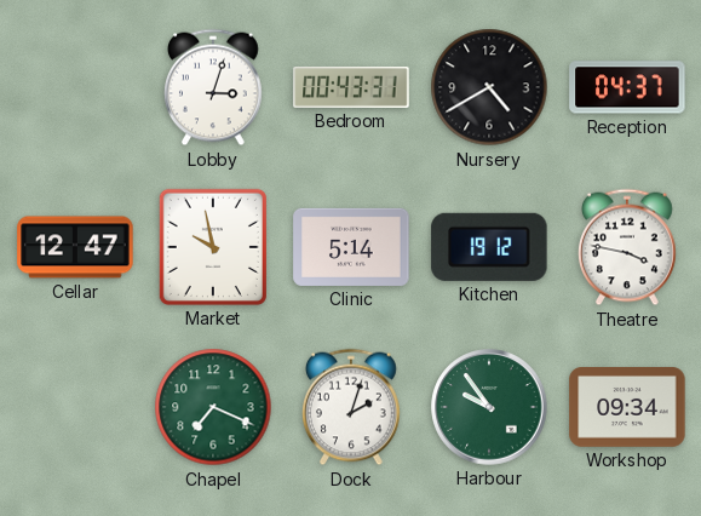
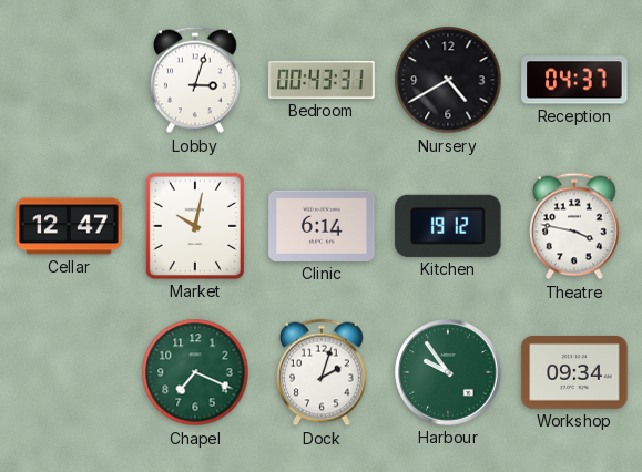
Market: 9:58 -> 10:02 (195, 226)
Clinic: 5:14 -> 6:14 (322, 226)
